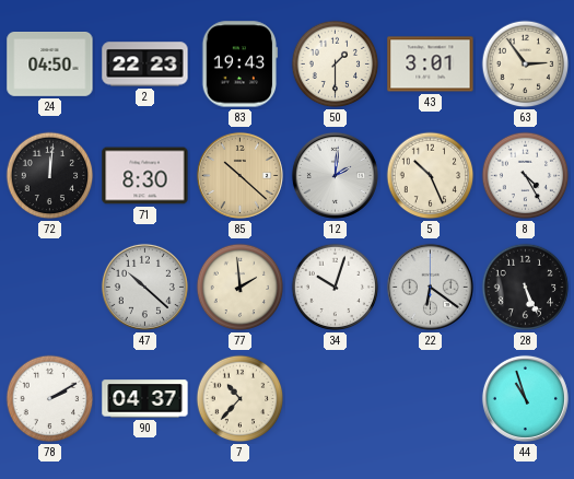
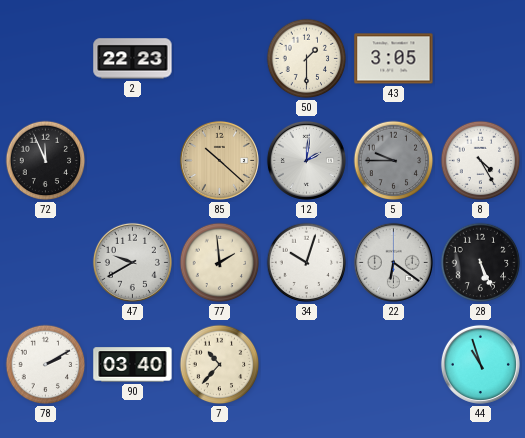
24: 04:50 -> none (50, 65)
83: 19:43 -> none (241, 65)
43: 3:01 -> 3:05 (394, 59)
63: 2:54 -> none (526, 65)
72: 12:01 -> 11:56 (46, 161)
71: 8:30 -> none (145, 176)
5: 10:26 -> 9:45 (394, 161)
5 dial: cream -> grey (394, 161)
47: 10:22 -> 9:40 (132, 262)
90: 04:37 -> 03:40 (133, 365)
